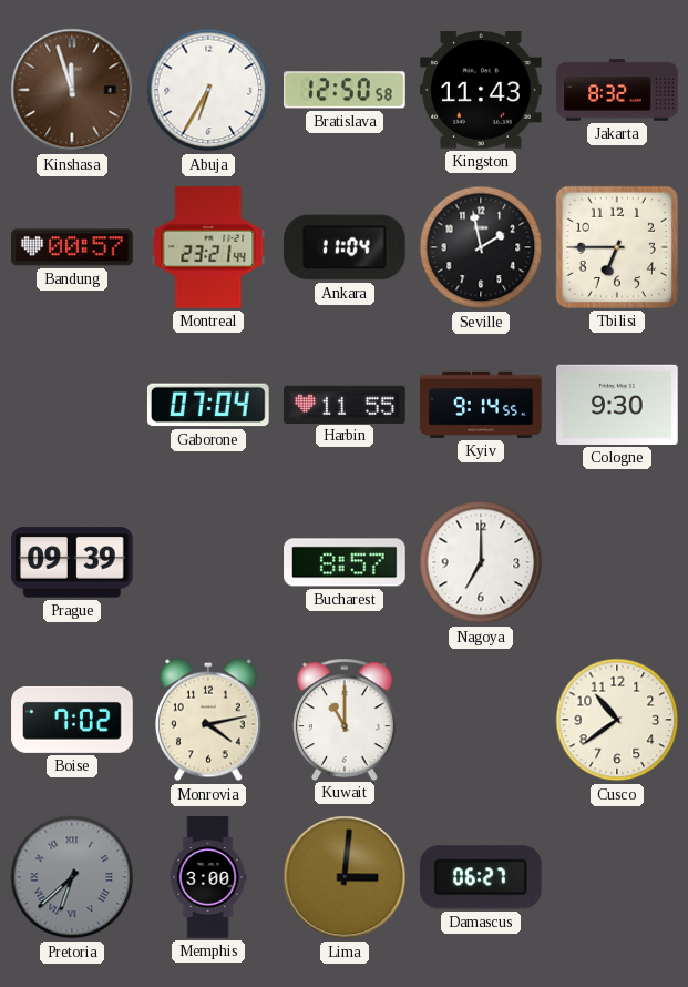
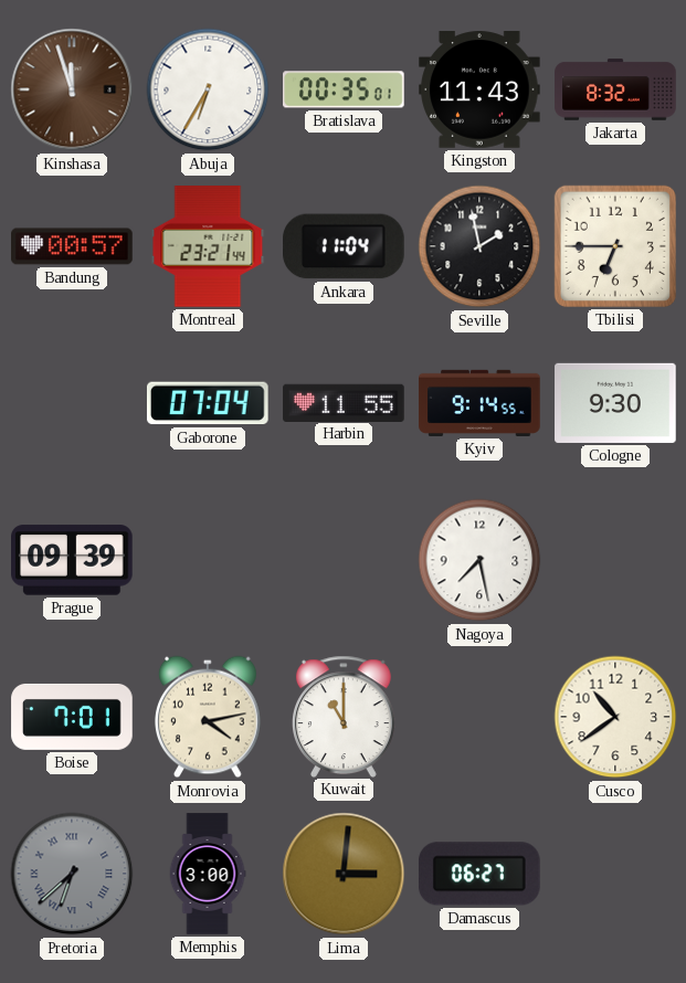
Bratislava: 12:50 -> 00:35 (345, 89)
Bucharest: 8:57 -> none (345, 562)
Nagoya: 7:00 -> 7:28 (479, 560)
Boise: 7:02 -> 7:01 (72, 717)
